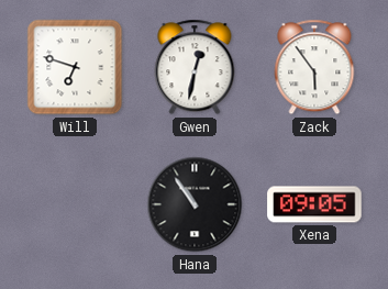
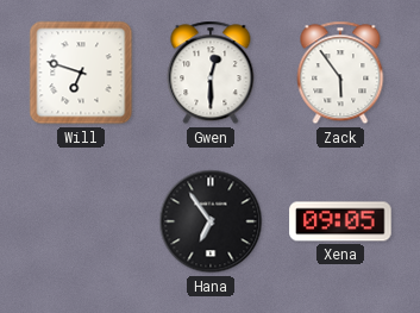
Gwen: 12:32 -> 12:30 (211, 73)
Hana: 10:54 -> 6:54 (211, 221)
